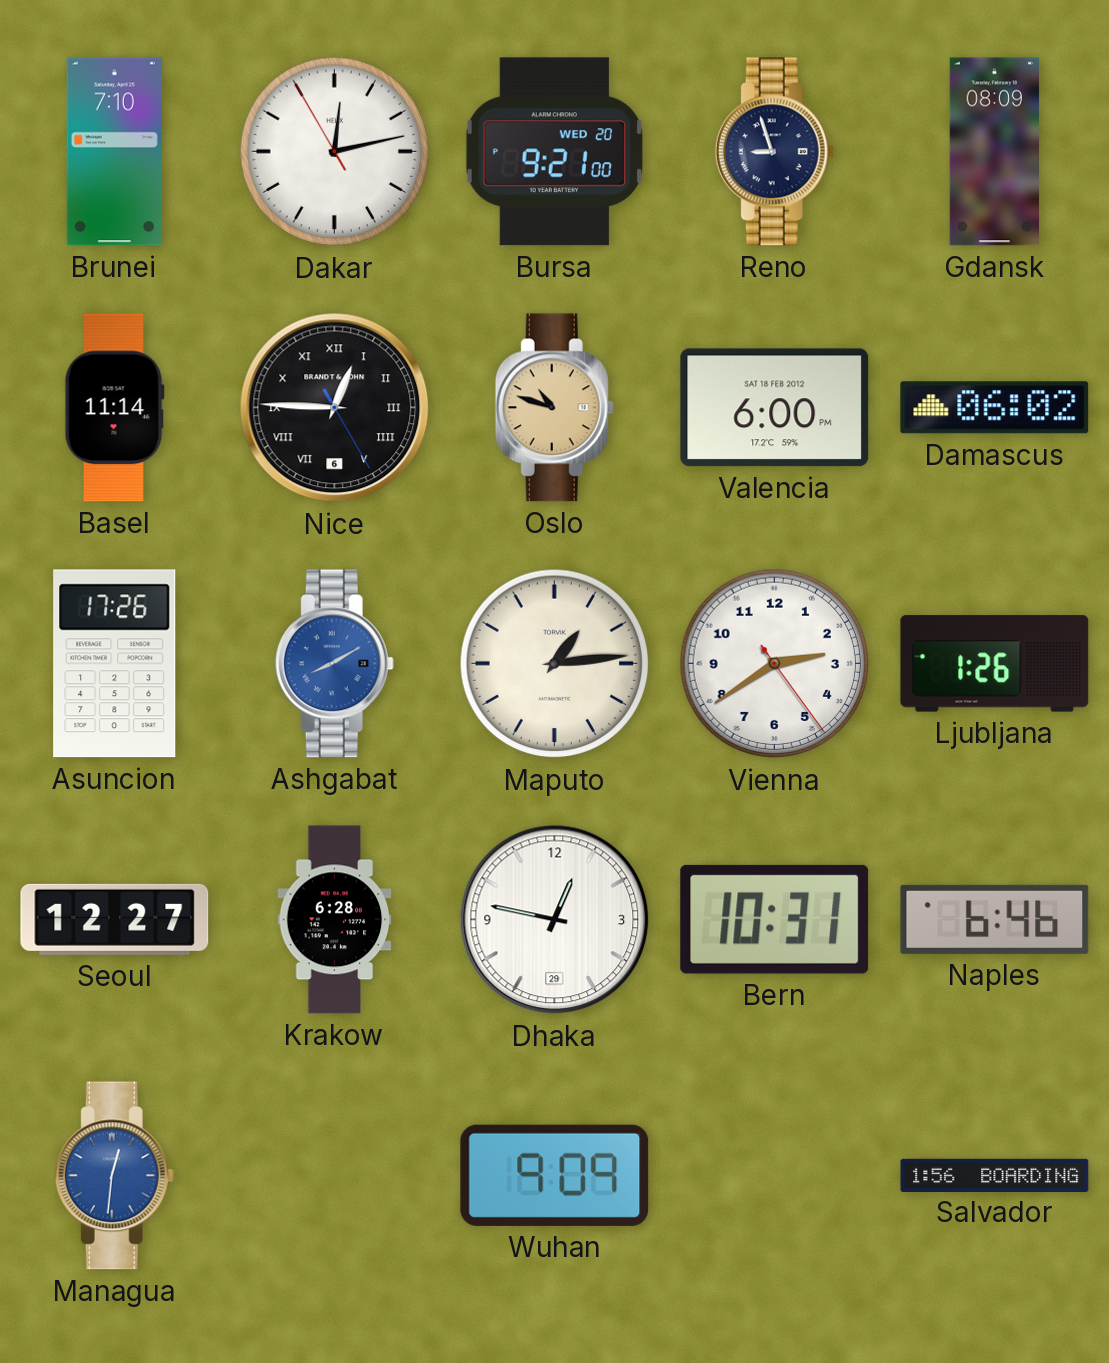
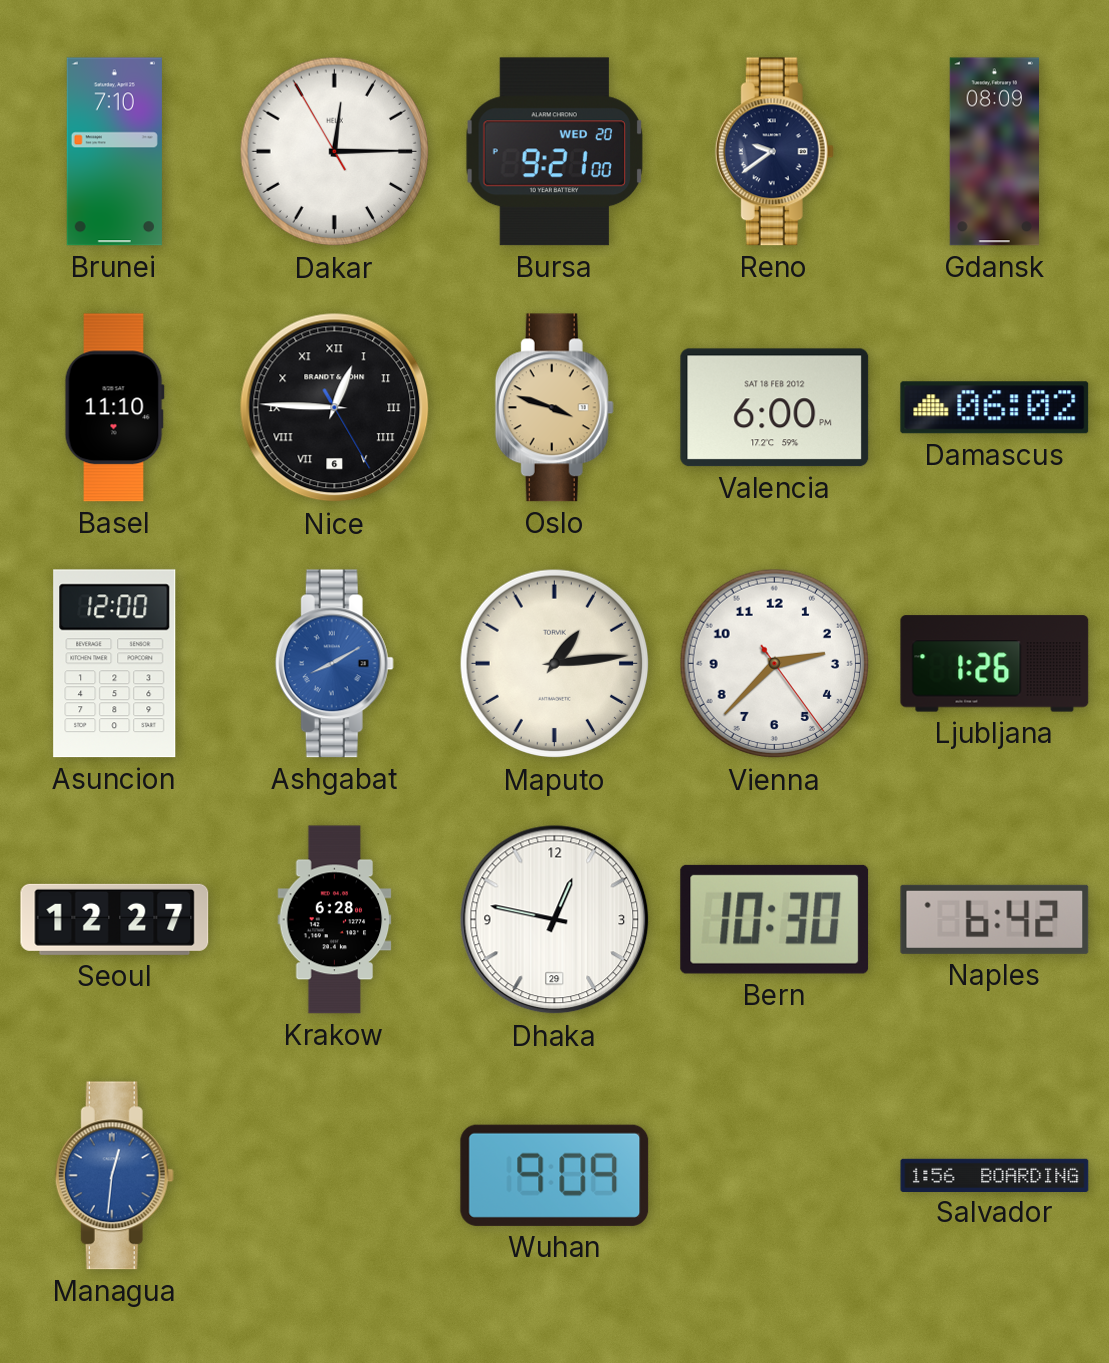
Dakar: 12:12 -> 12:14 (335, 152)
Reno: 8:57 -> 9:39 (774, 152)
Basel: 11:14 -> 11:10 (114, 408)
Oslo: 10:48 -> 3:48 (554, 408)
Asuncion: 17:26 -> 12:00 (115, 664)
Vienna: 2:39 -> 2:37 (775, 664)
Bern: 10:31 -> 10:30 (775, 919)
Naples: 6:46 -> 6:42 (995, 919)
